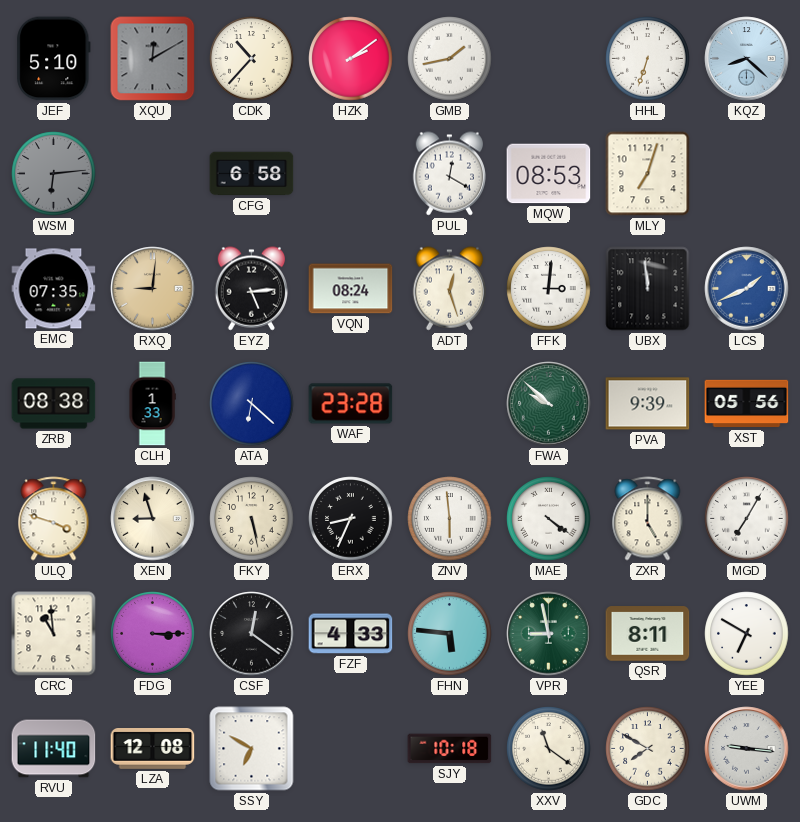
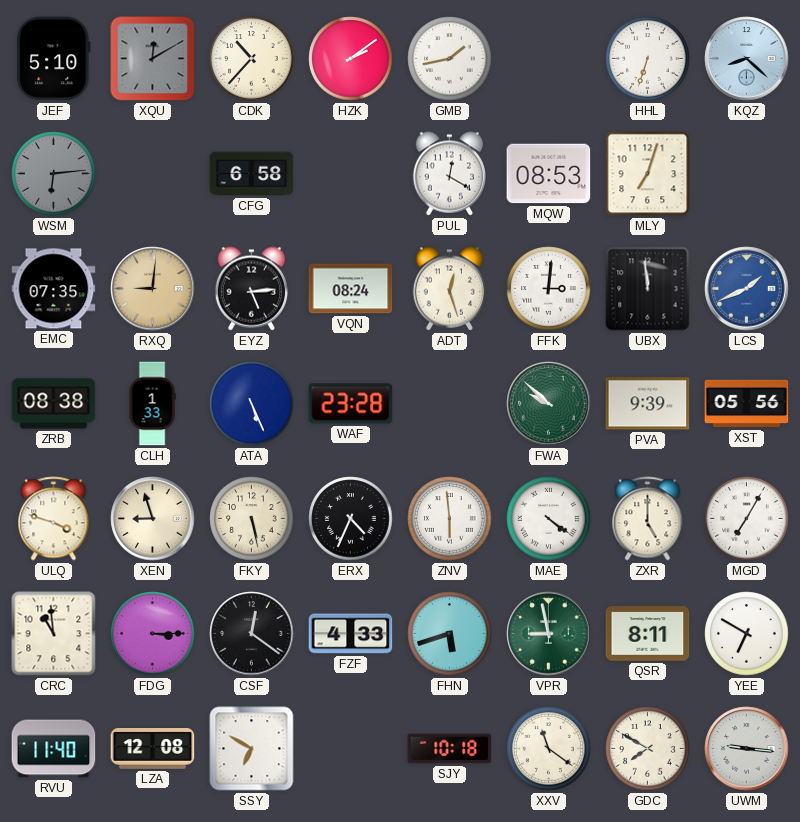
ATA: 6:22 -> 5:26 (252, 404)
ERX: 8:34 -> 4:34 (351, 519)
FHN: 5:46 -> 5:42 (450, 634)
